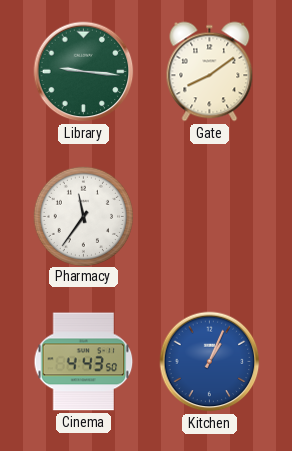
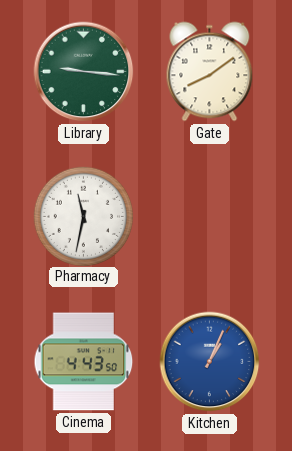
Pharmacy: 11:36 -> 11:32 (83, 216)
